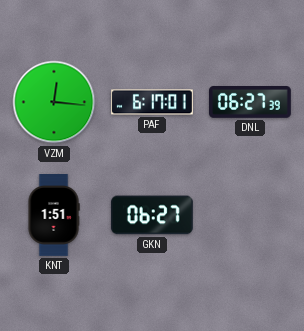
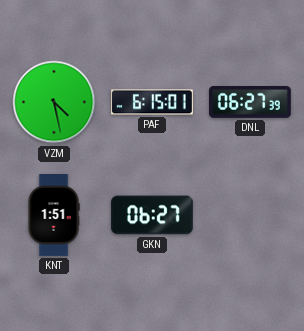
VZM: 12:16 -> 4:28 (54, 102)
PAF: 6:17 -> 6:15 (153, 102)
